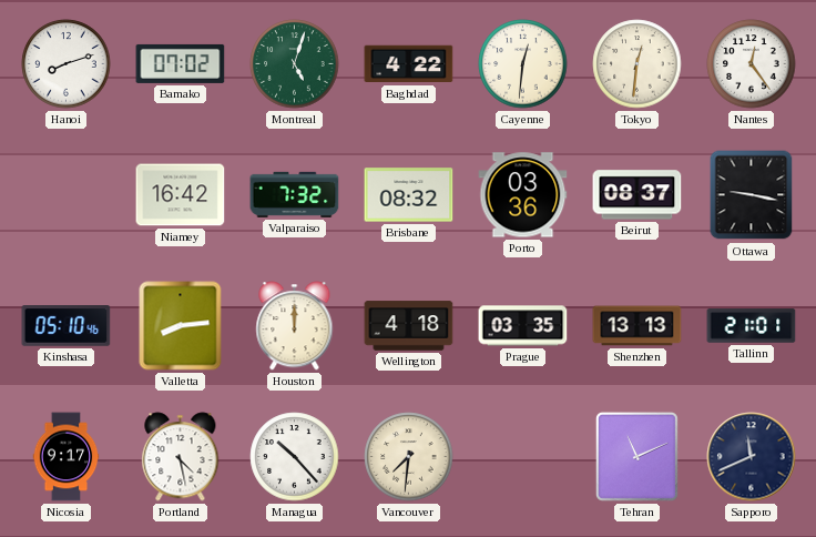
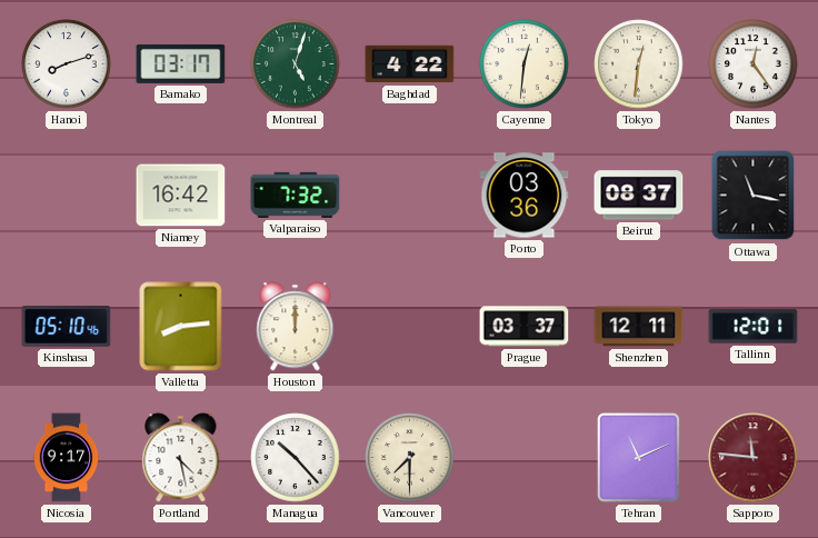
Bamako: 07:02 -> 03:17 (181, 63)
Brisbane: 08:32 -> none (409, 195)
Ottawa: 9:17 -> 11:17 (754, 196)
Wellington: 4:18 -> none (409, 326)
Prague: 03:35 -> 03:37 (525, 327)
Shenzhen: 13:13 -> 12:11 (639, 327)
Tallinn: 21:01 -> 12:01 (754, 327)
Vancouver: 7:31 -> 7:30 (410, 458)
Sapporo: 11:41 -> 11:46 (754, 458)
Sapporo dial: navy -> burgundy (754, 458)
